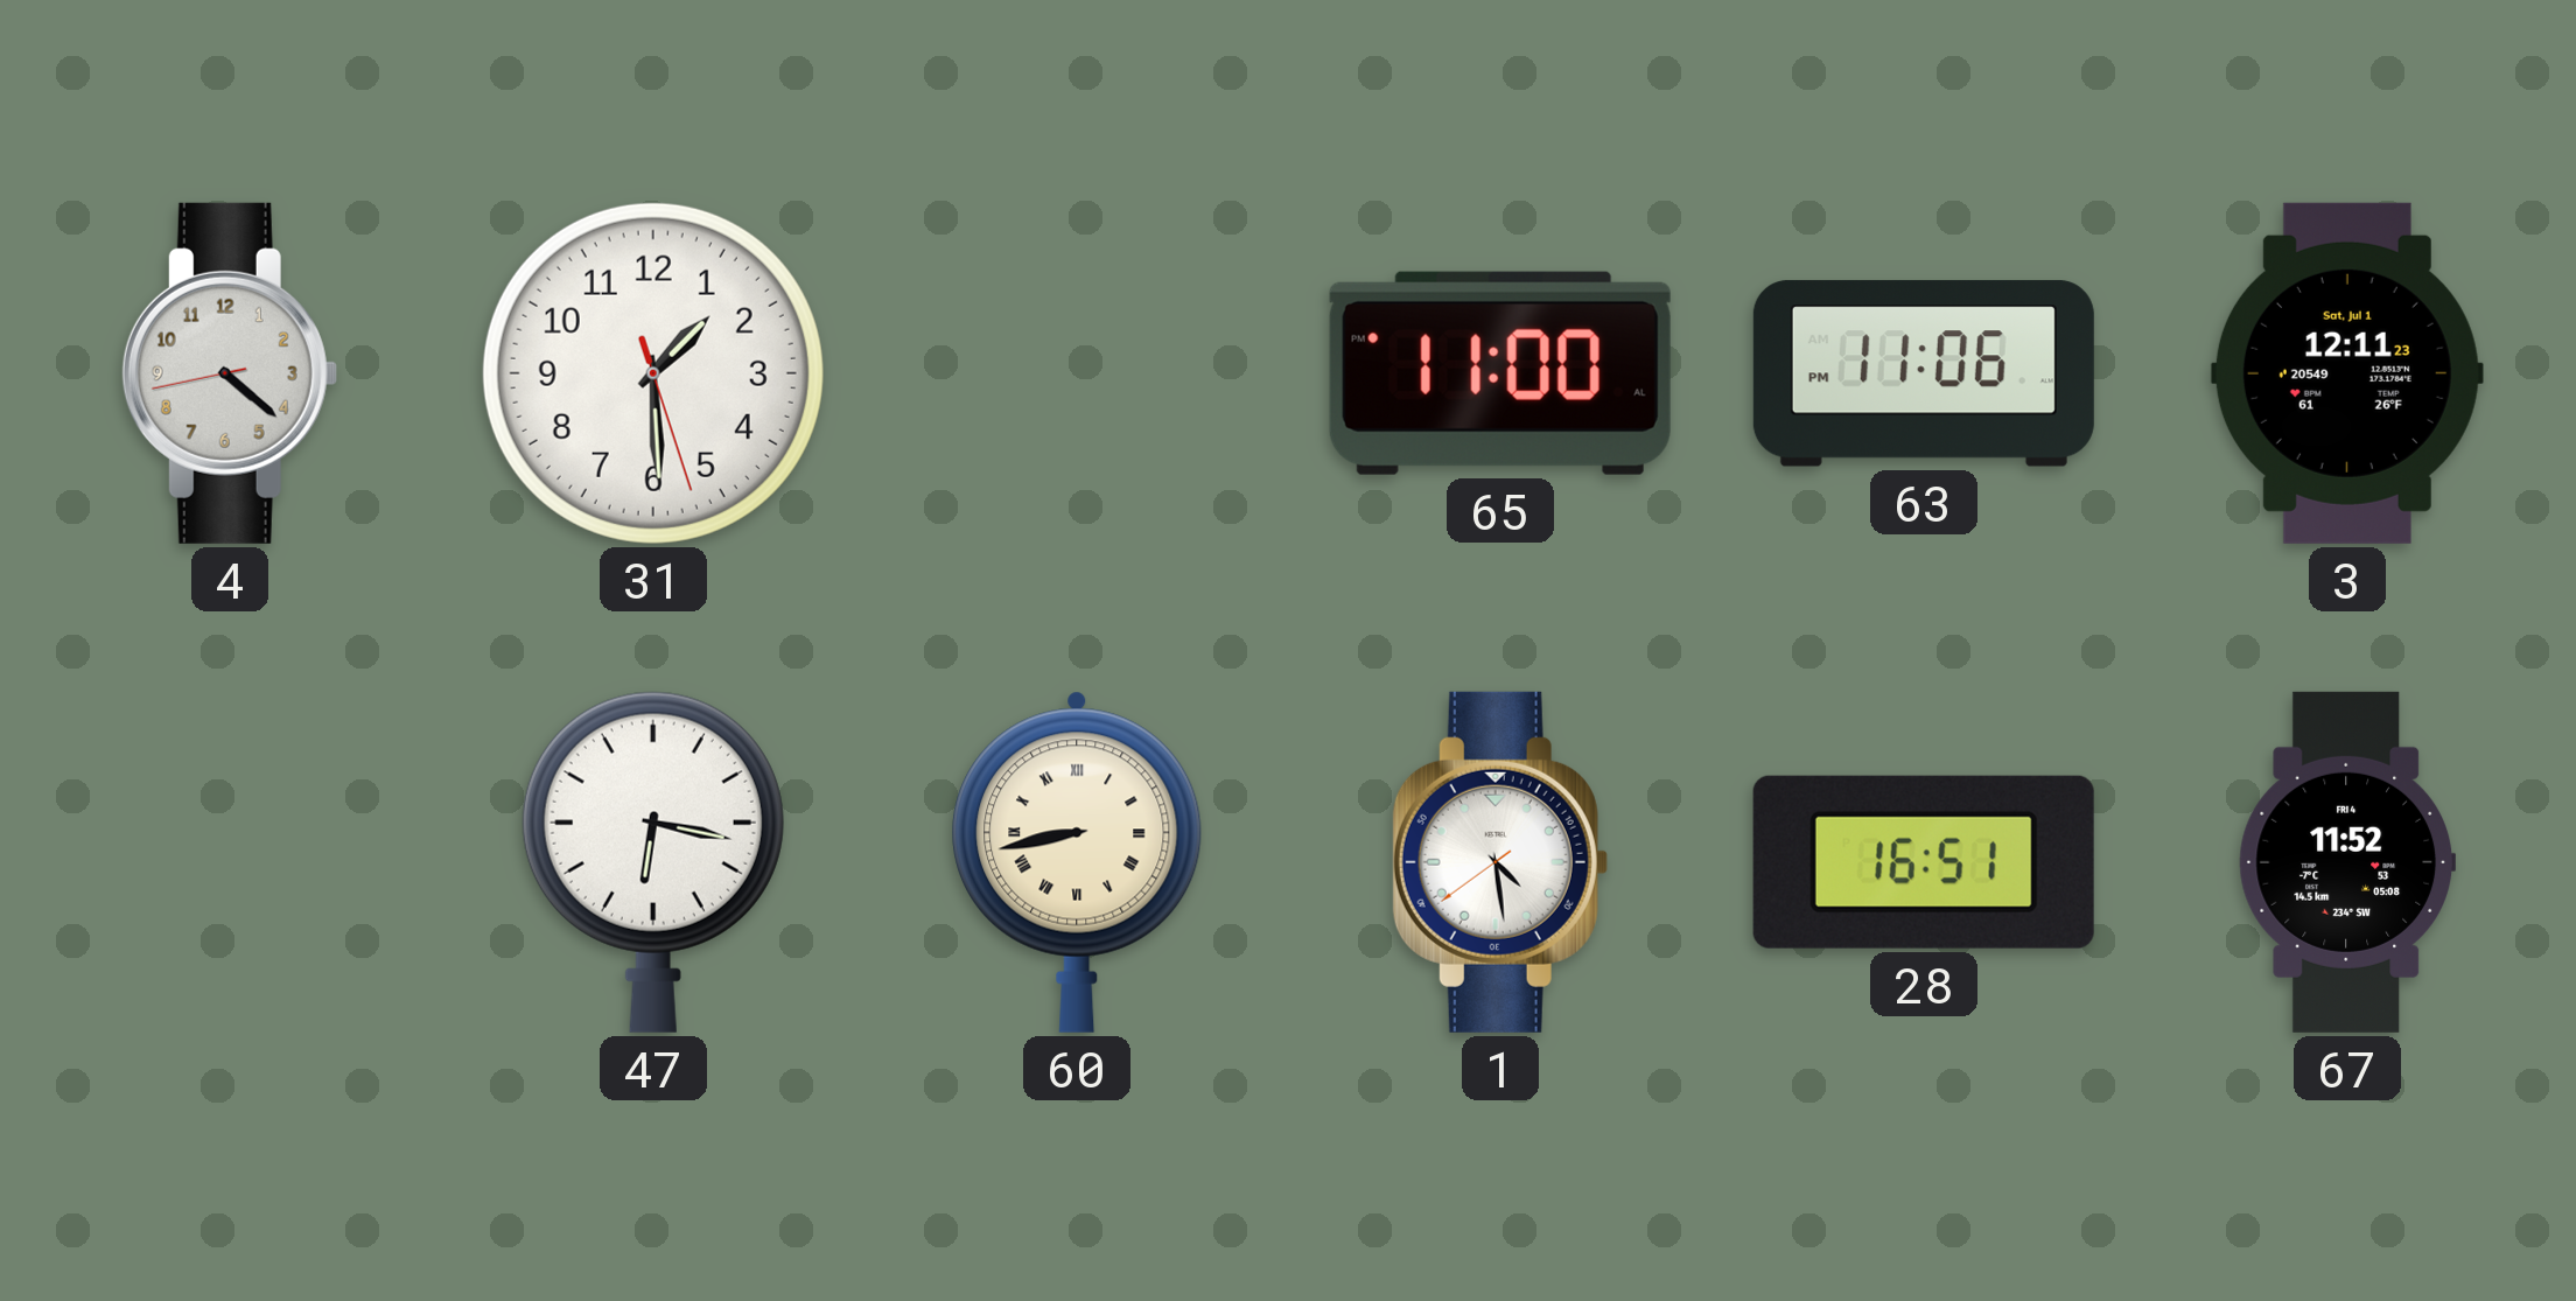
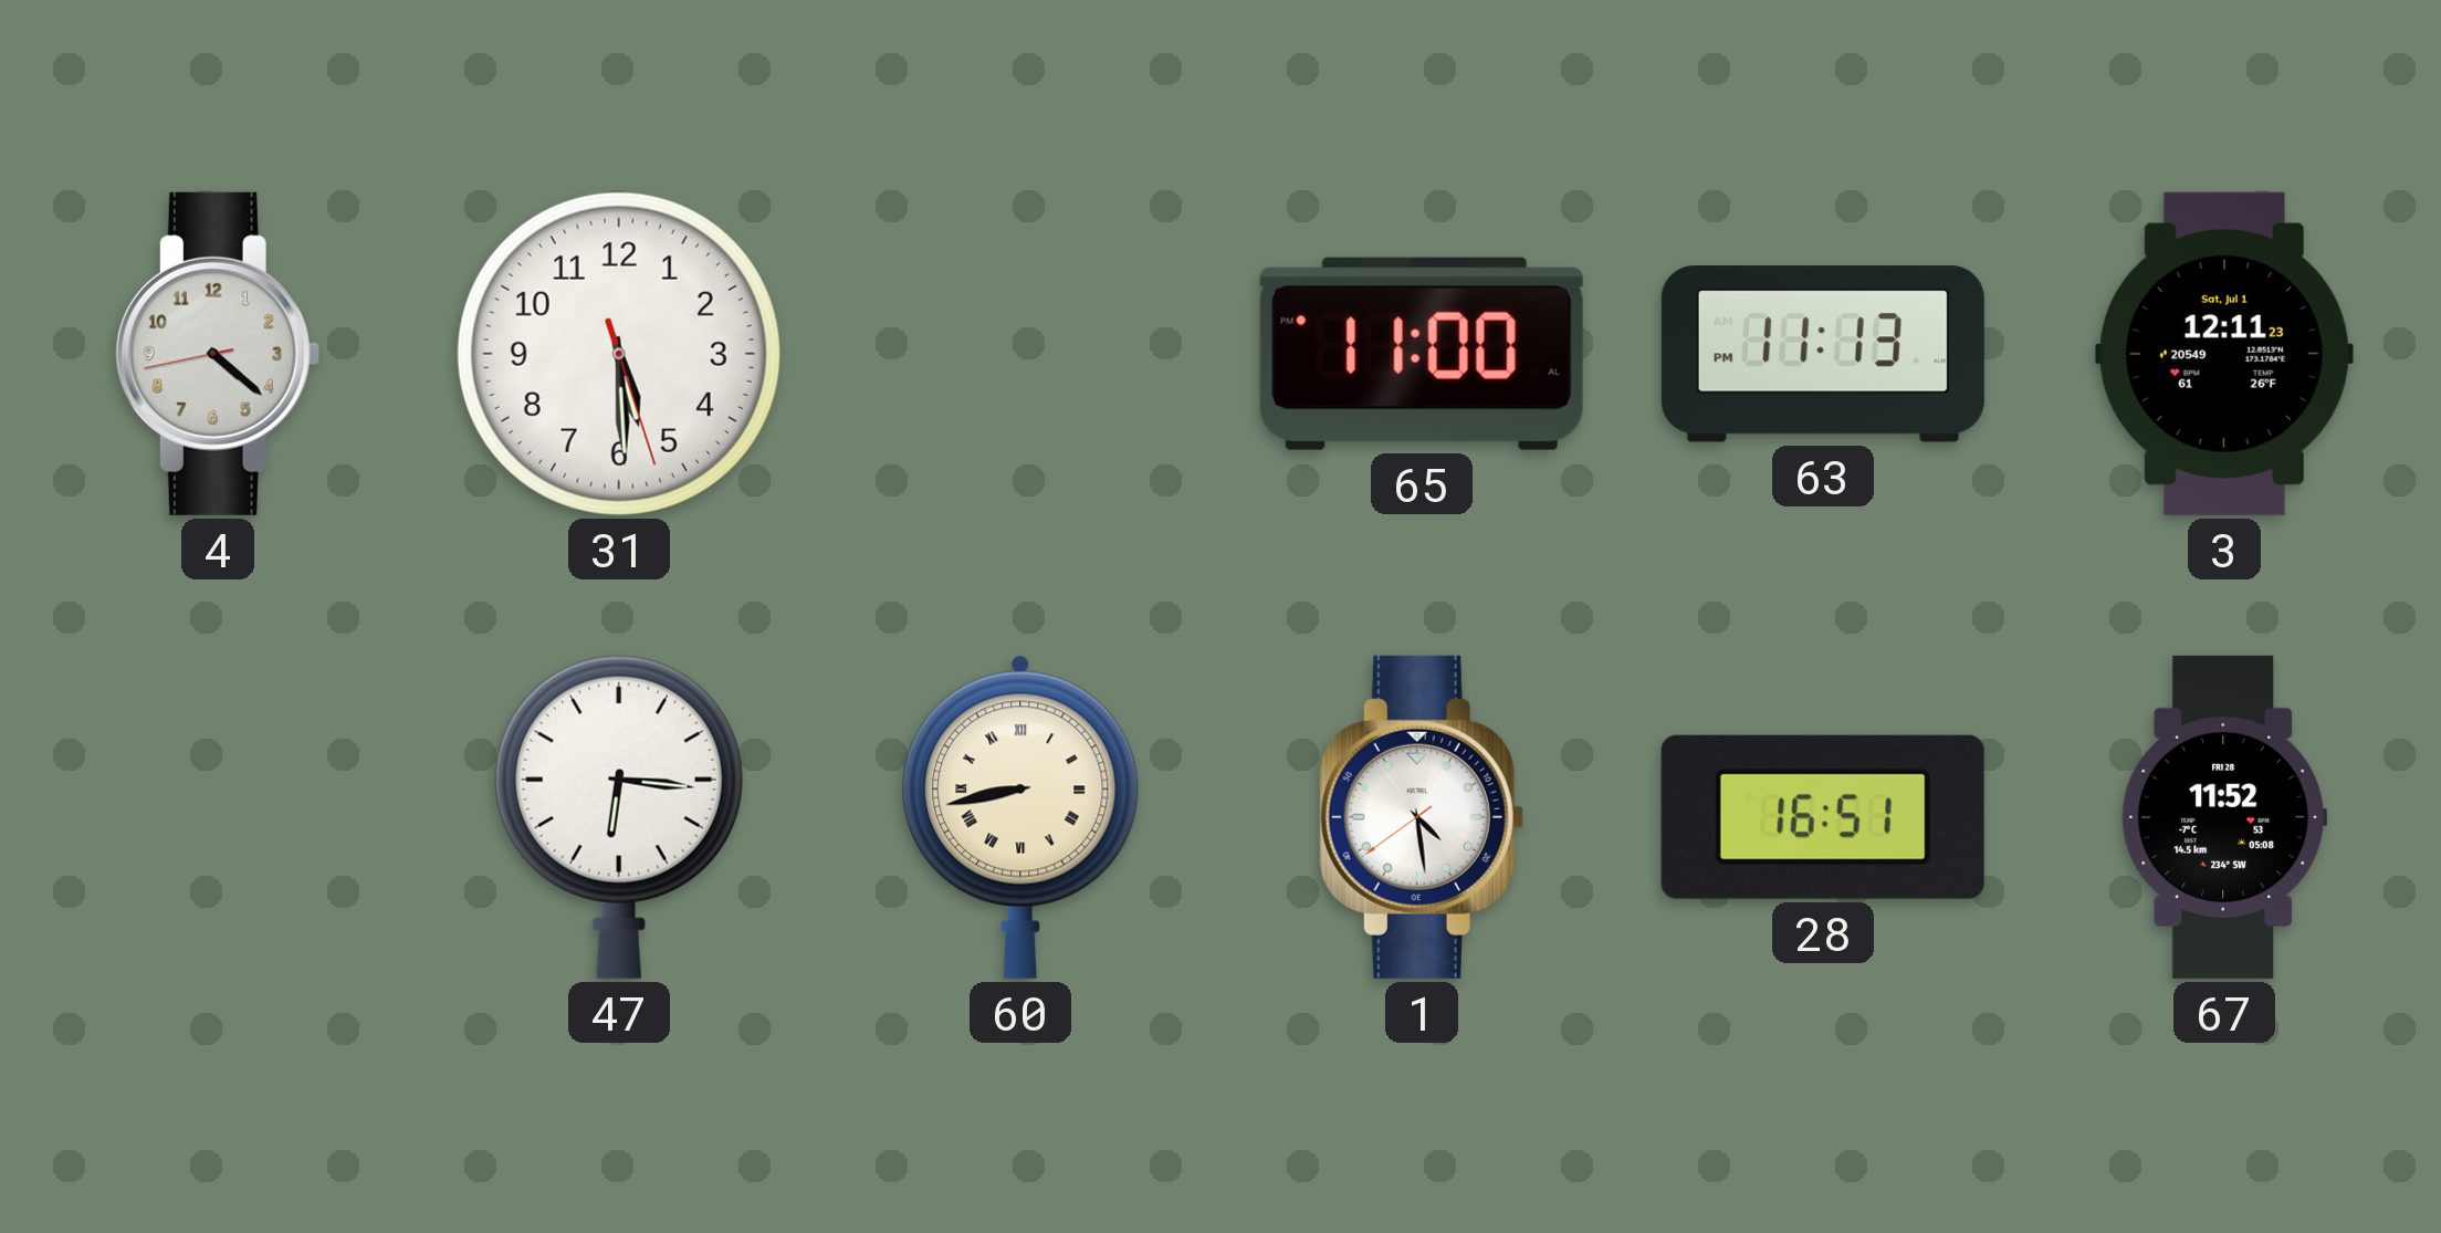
31: 1:29 -> 5:29 (619, 354)
63: 11:06 -> 11:13 (1823, 354)
47: 6:17 -> 6:16 (619, 817)
67 date: FRI 4 -> FRI 28 (2224, 817)
